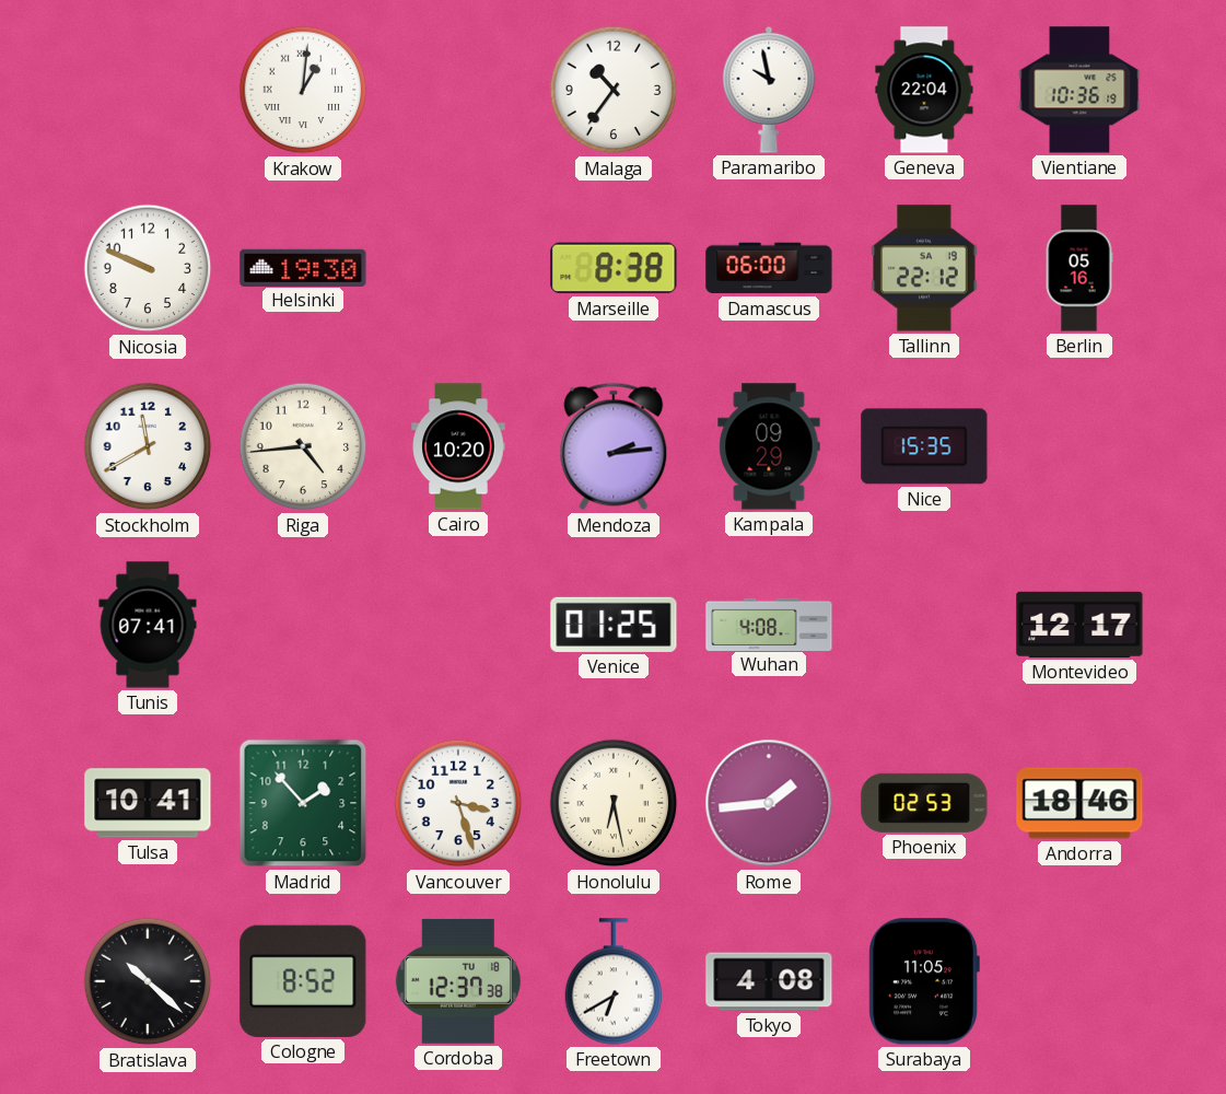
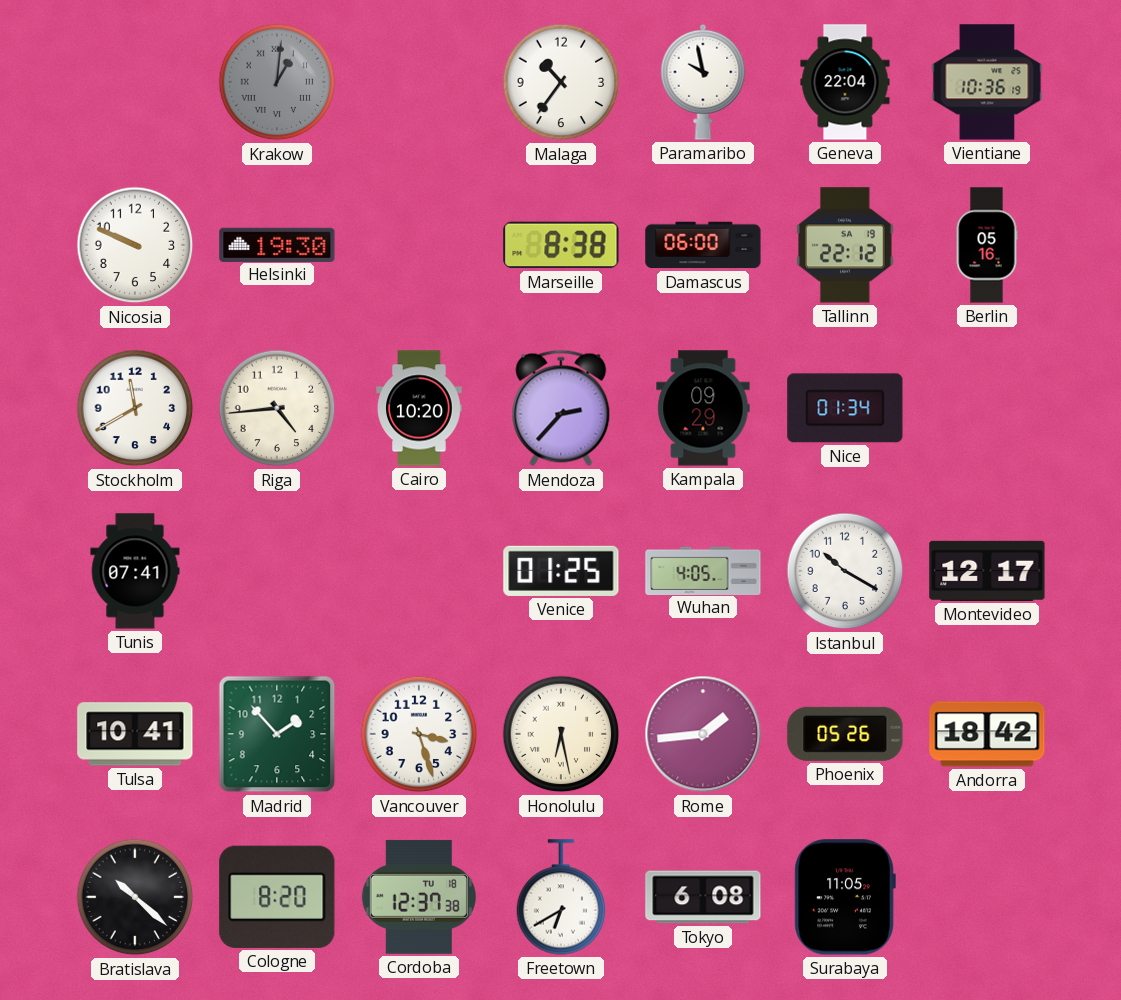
Krakow dial: white -> grey (277, 82)
Mendoza: 2:14 -> 2:37 (561, 408)
Nice: 15:35 -> 01:34 (845, 408)
Wuhan: 4:08 -> 4:05 (703, 570)
Istanbul: none -> 10:20 (845, 571)
Phoenix: 02:53 -> 05:26 (845, 734)
Andorra: 18:46 -> 18:42 (987, 734)
Cologne: 8:52 -> 8:20 (277, 897)
Tokyo: 4:08 -> 6:08 (703, 897)
